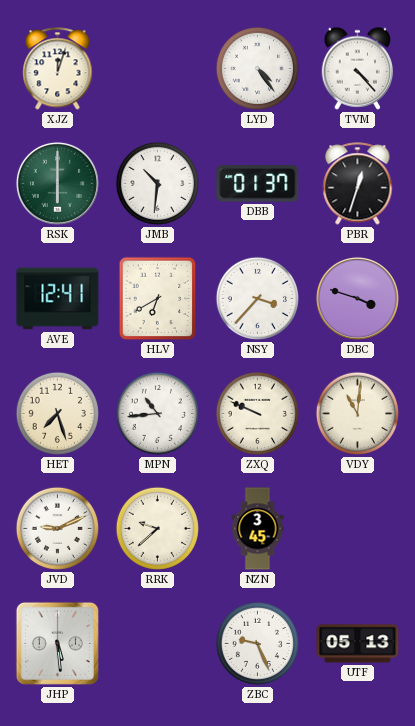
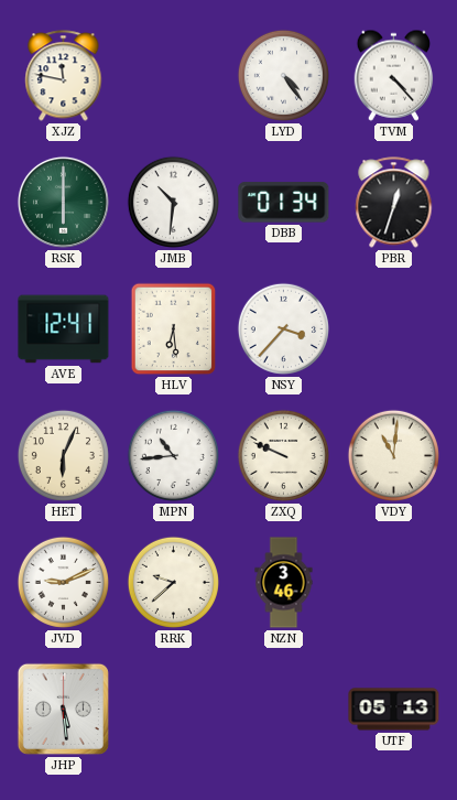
XJZ: 12:03 -> 11:47 (64, 76)
DBB: 01:37 -> 01:34 (284, 203)
HLV: 6:40 -> 6:29 (174, 329)
DBC: 3:48 -> none (357, 298)
HET: 7:27 -> 6:04 (63, 455)
NZN: 3:45 -> 3:46 (284, 583)
ZBC: 9:26 -> none (257, 643)
